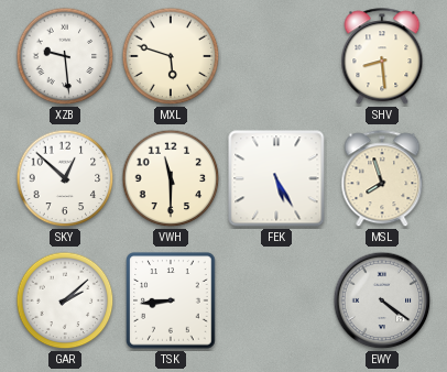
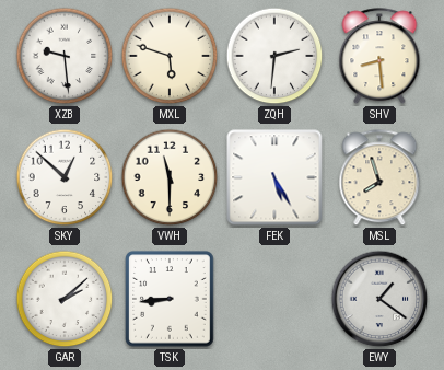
ZQH: none -> 2:31 (274, 56)
EWY: 4:21 -> 1:21 (379, 299)
